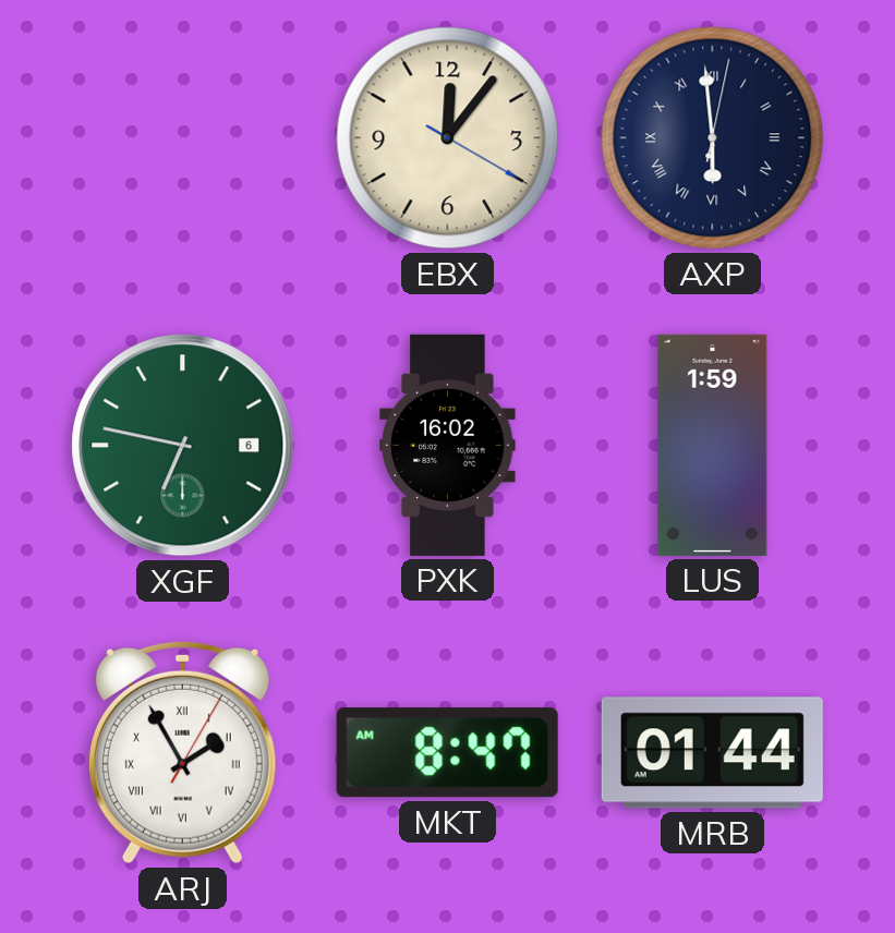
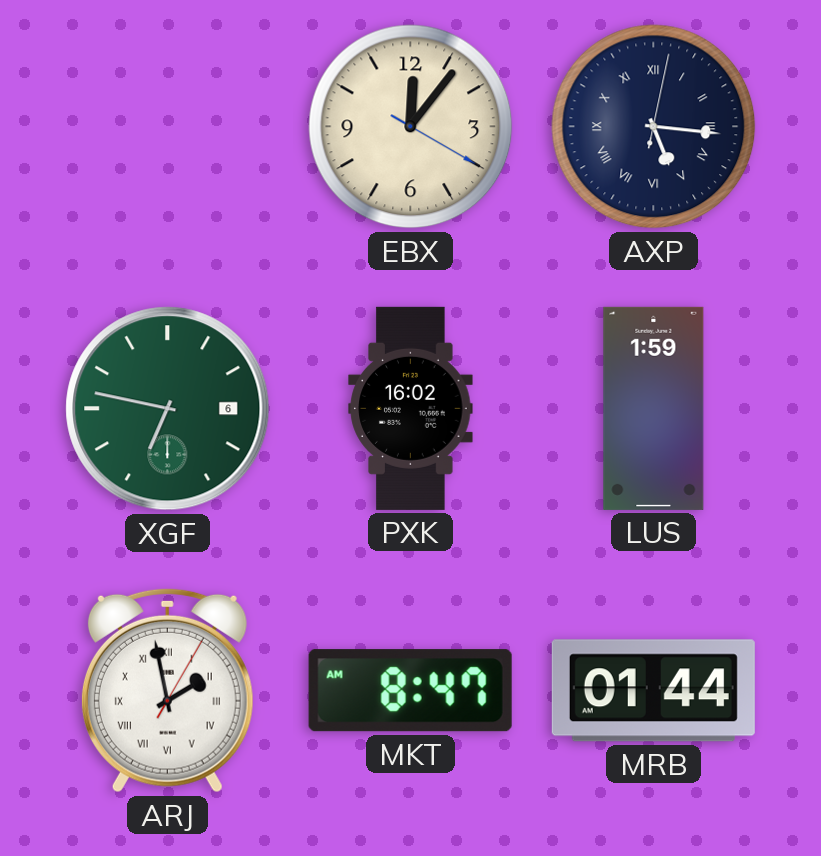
AXP: 5:59 -> 5:16 (654, 127)
ARJ: 1:55 -> 1:58 (167, 690)
